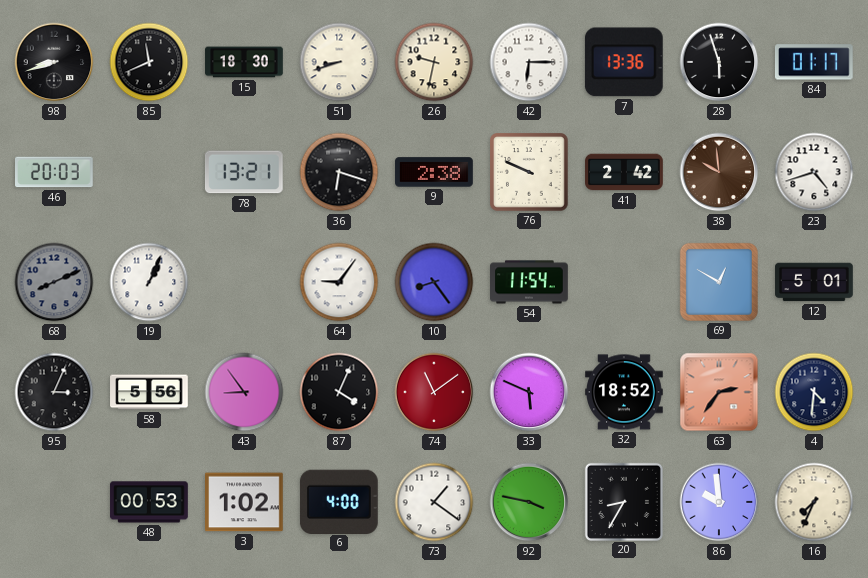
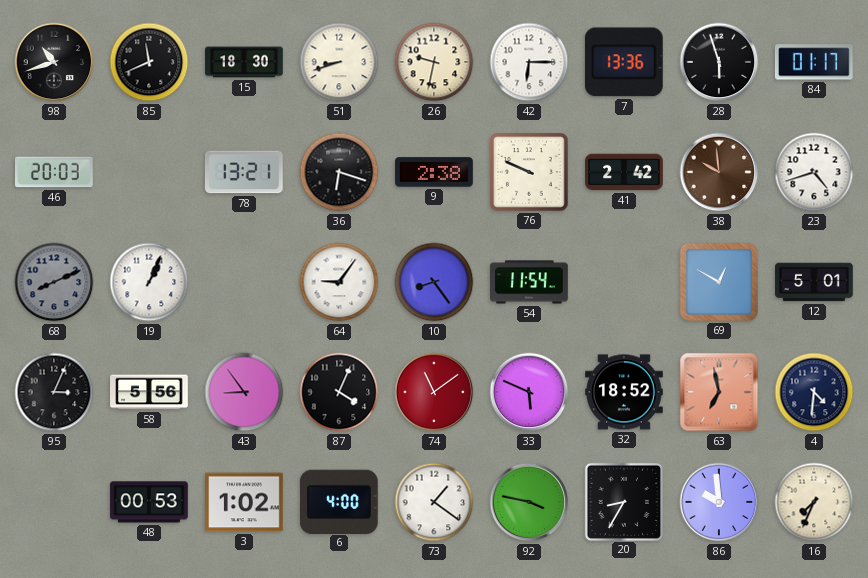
98: 8:42 -> 10:42 (54, 62)
63: 2:36 -> 6:58 (719, 392)
